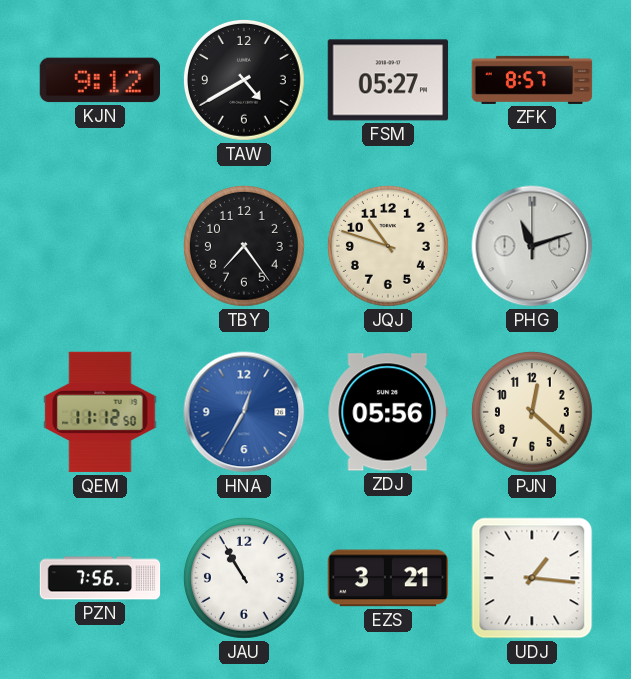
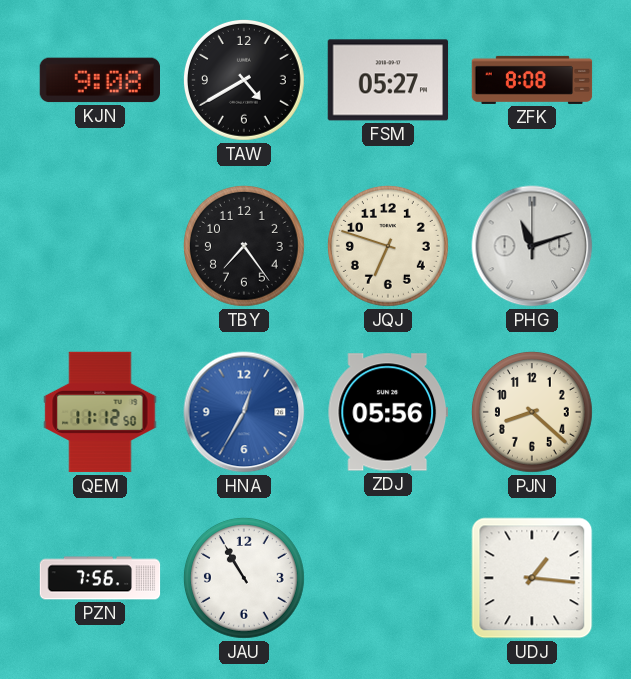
KJN: 9:12 -> 9:08 (100, 80)
ZFK: 8:57 -> 8:08 (532, 80)
JQJ: 10:48 -> 6:48 (388, 246)
PJN: 12:22 -> 8:22 (532, 412)
EZS: 3:21 -> none (388, 578)
